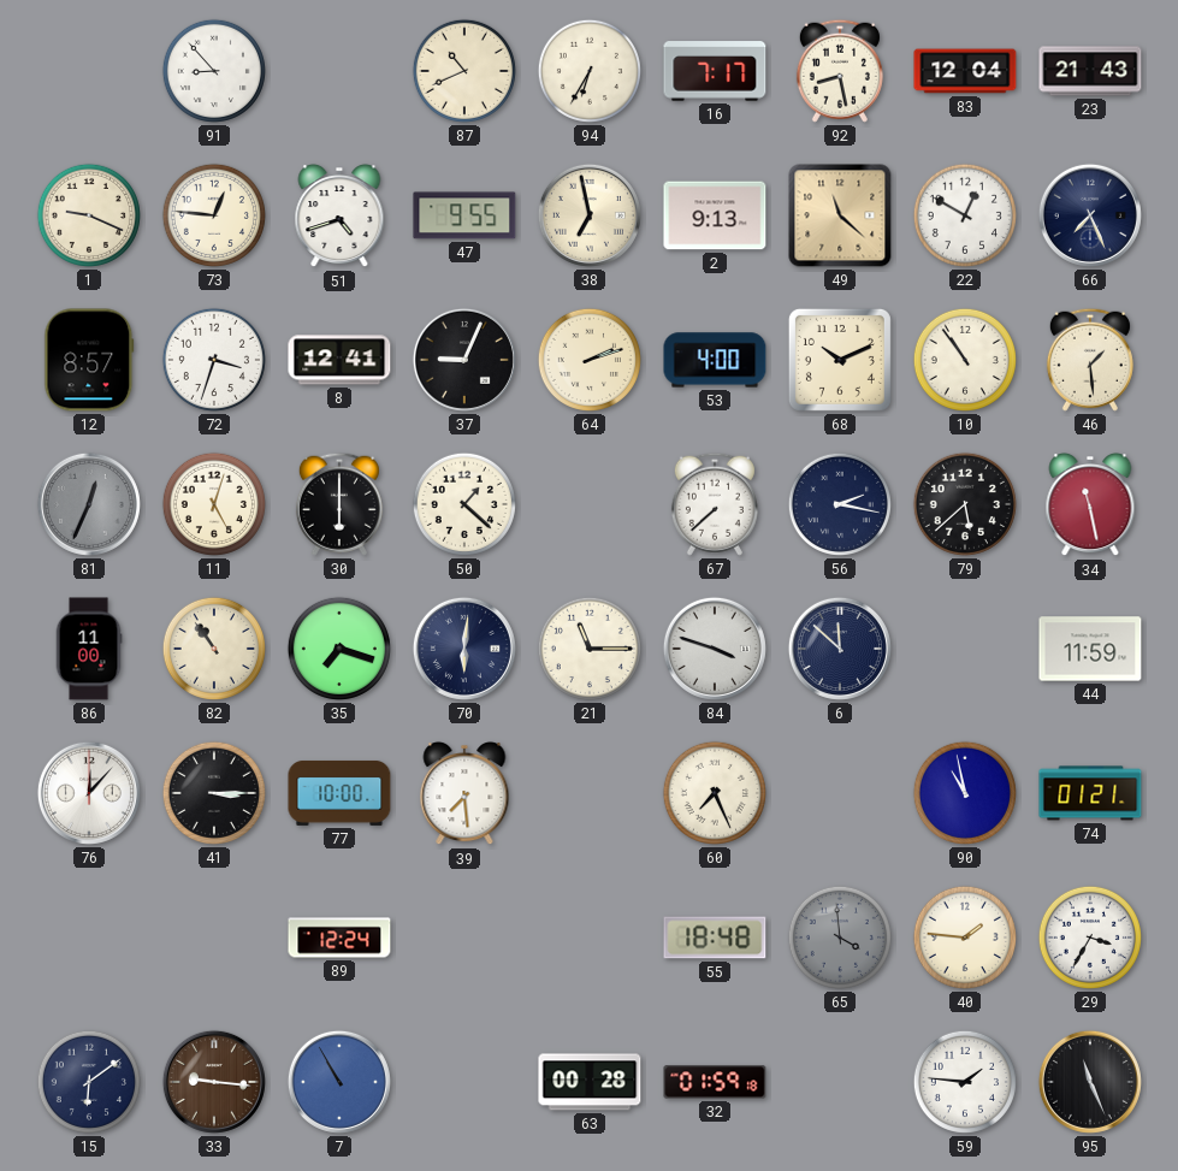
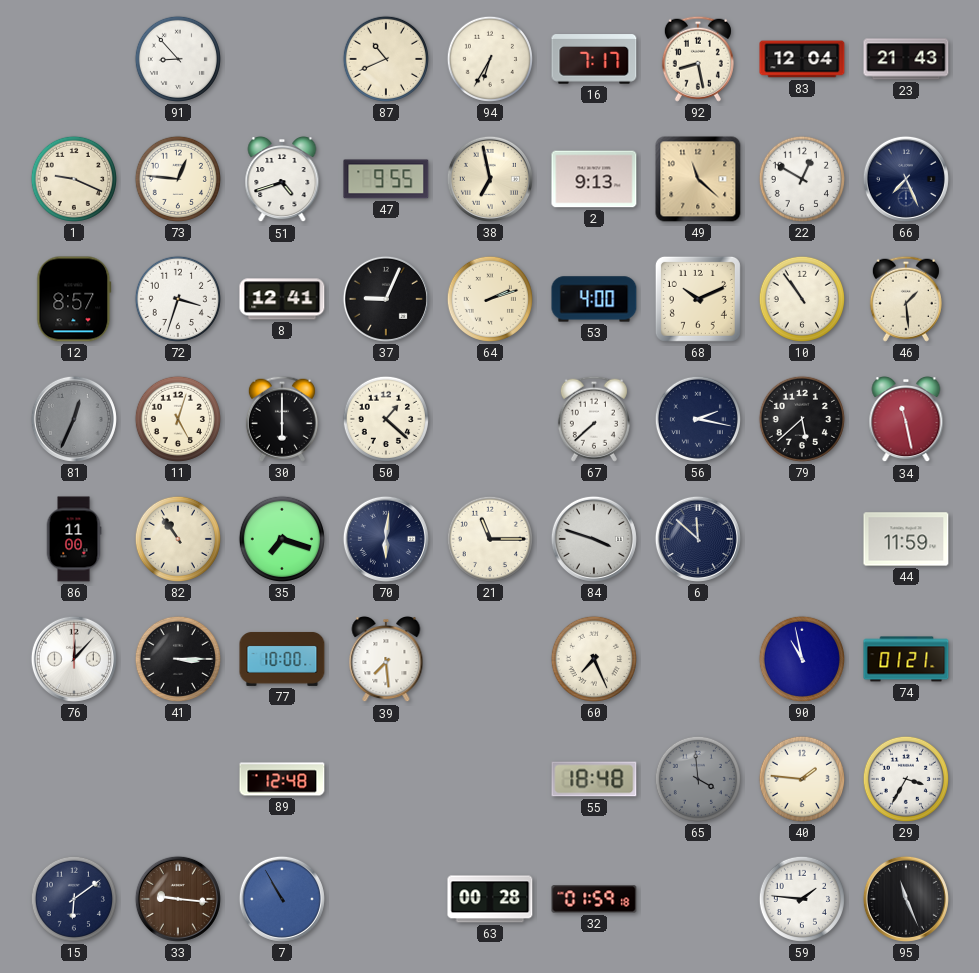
89: 12:24 -> 12:48 (282, 779)
